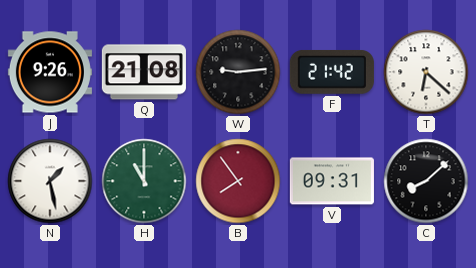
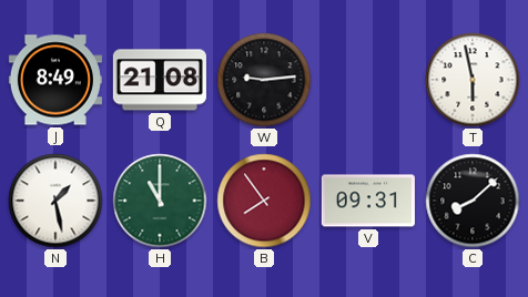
J: 9:26 -> 8:49 (55, 80)
F: 21:42 -> none (332, 72)
T: 6:22 -> 5:58 (473, 80)
